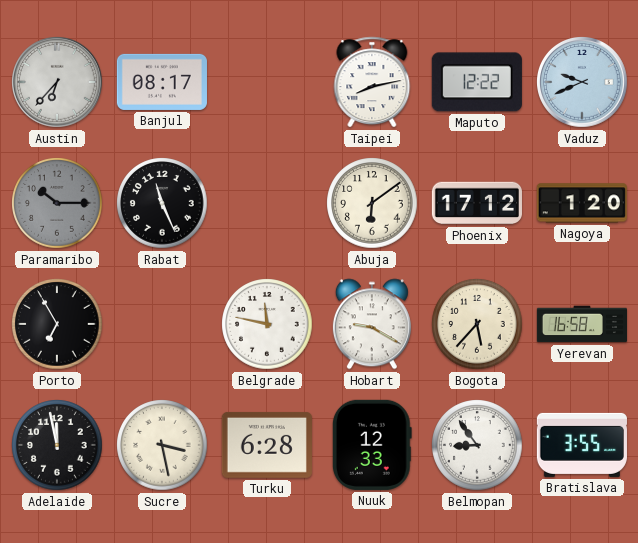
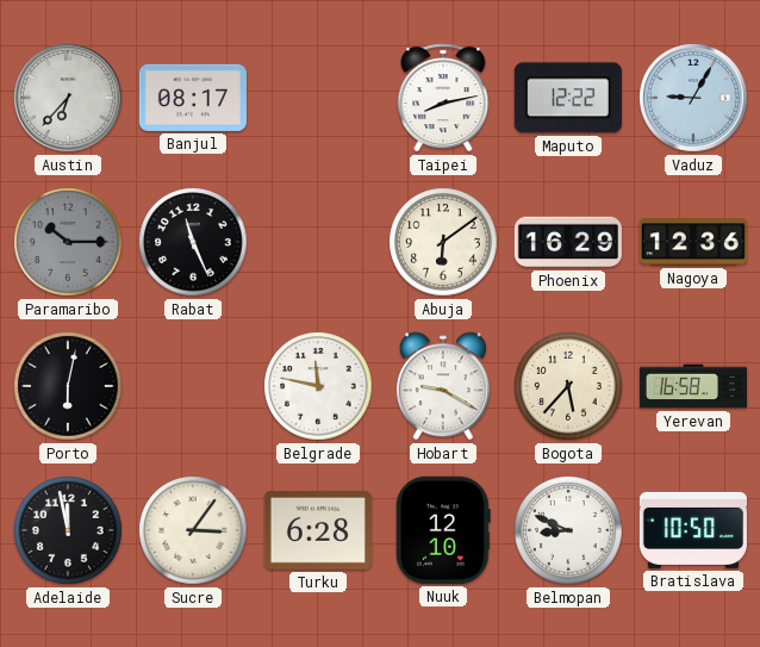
Vaduz: 9:41 -> 9:05 (694, 99)
Phoenix: 17:12 -> 16:29 (568, 242)
Nagoya: 1:20 -> 12:36 (693, 242)
Porto: 6:55 -> 6:02 (68, 386)
Sucre: 3:28 -> 3:06 (193, 530)
Nuuk: 12:33 -> 12:10 (443, 530)
Belmopan: 8:54 -> 8:49 (568, 530)
Bratislava: 3:55 -> 10:50 (693, 530)
